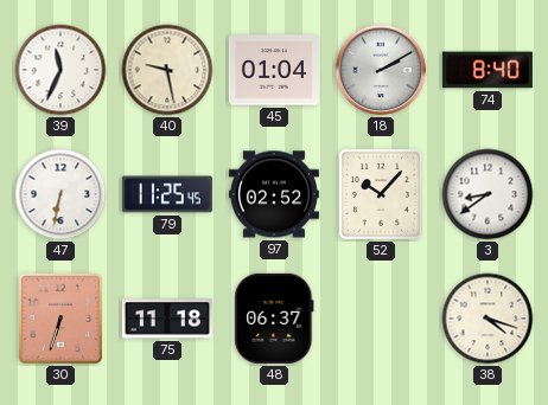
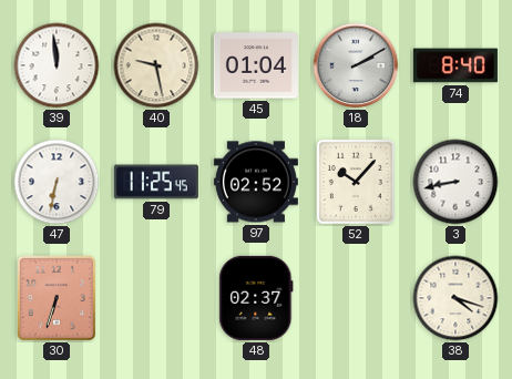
39: 11:34 -> 11:59 (57, 65)
3: 8:39 -> 8:43 (455, 182)
75: 11:18 -> none (167, 319)
48: 06:37 -> 02:37 (256, 298)
